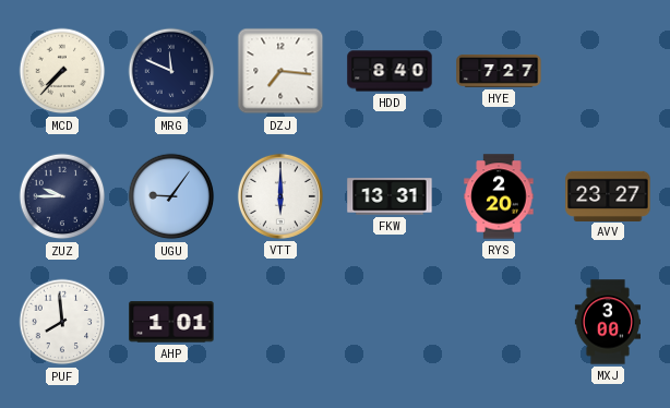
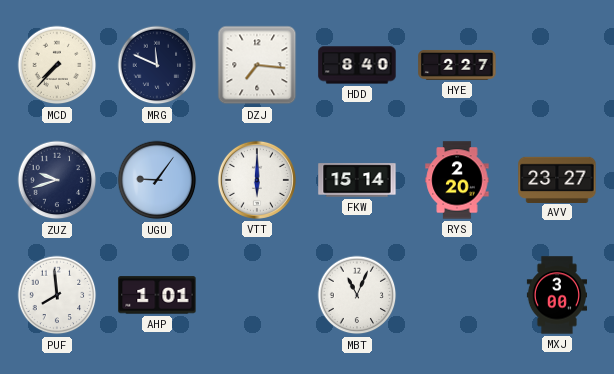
HYE: 7:27 -> 2:27 (457, 65)
ZUZ: 9:45 -> 9:42 (57, 180)
FKW: 13:31 -> 15:14 (357, 180)
MBT: none -> 11:04 (357, 295)
